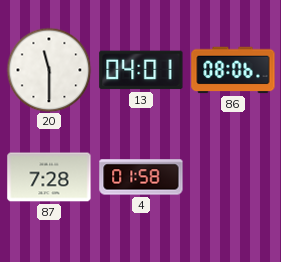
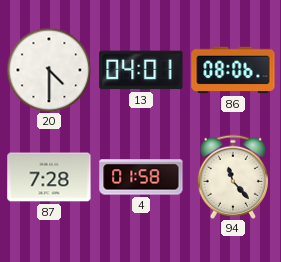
20: 11:30 -> 4:30 (49, 70)
94: none -> 11:23 (233, 177)
